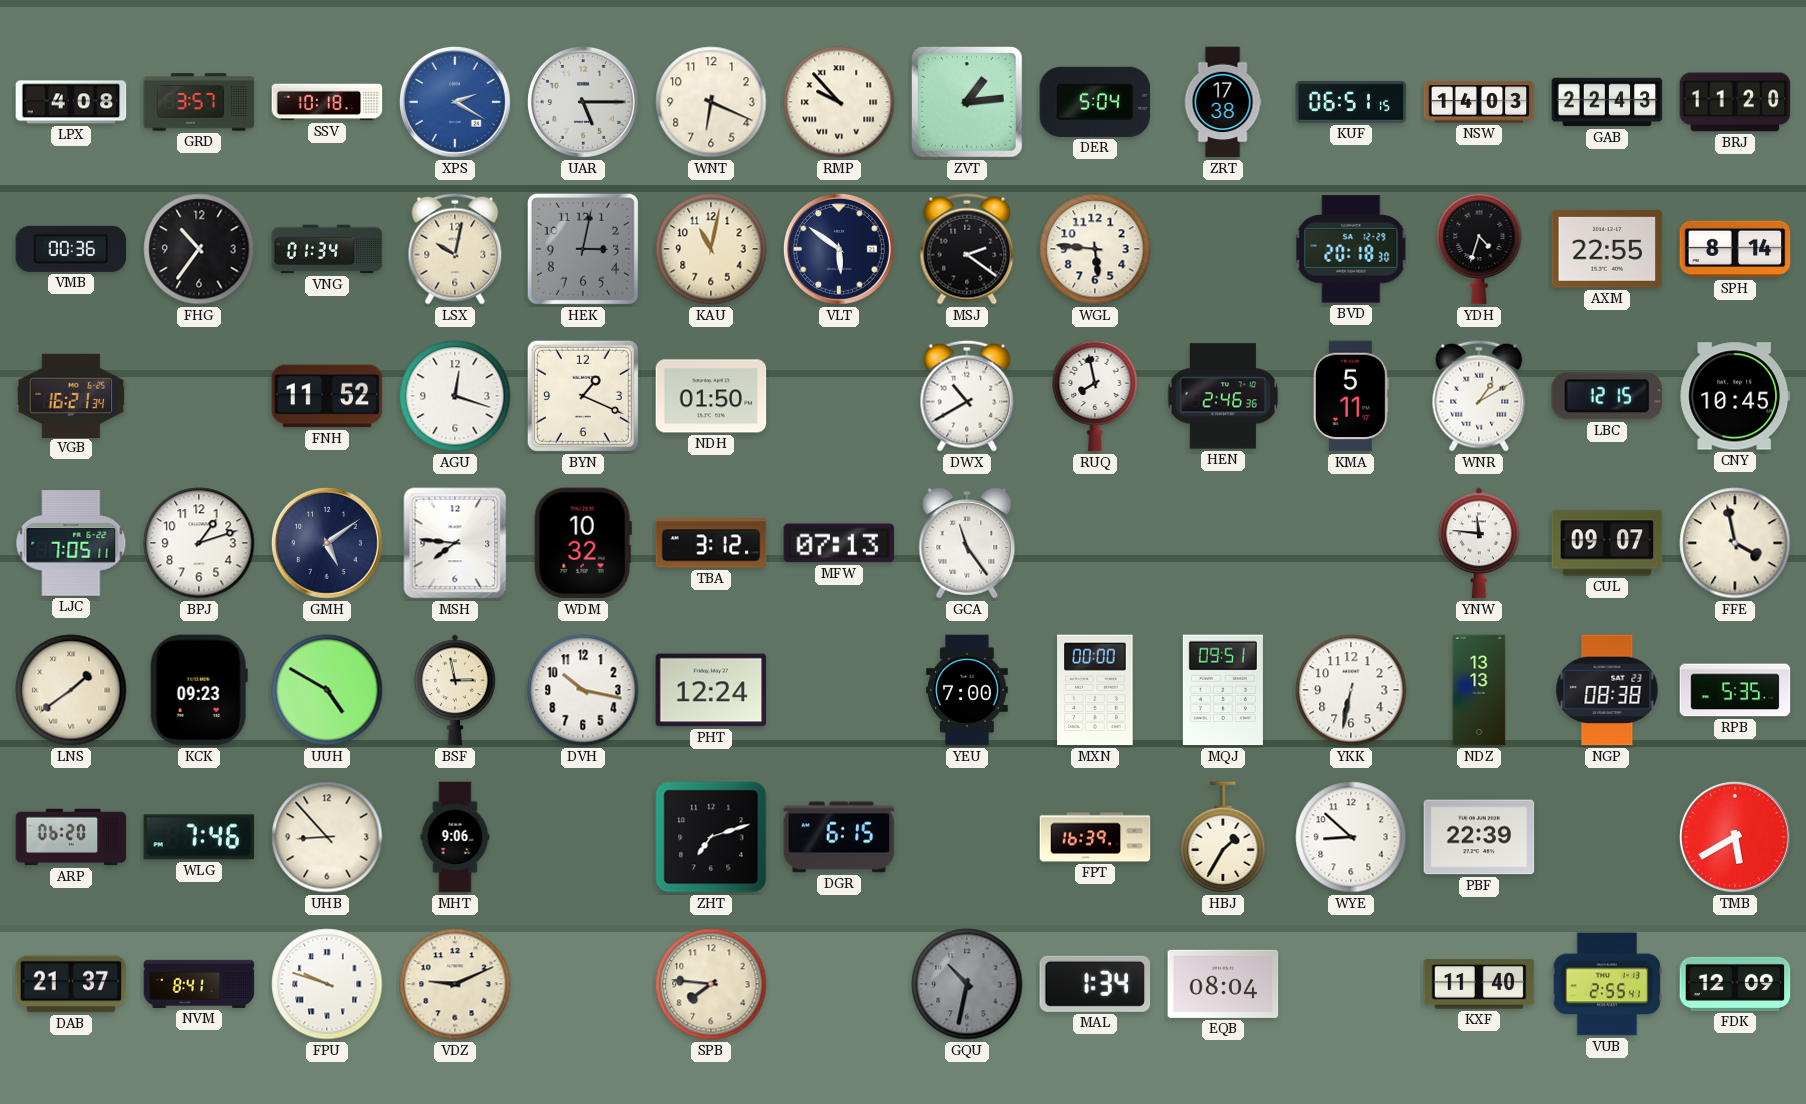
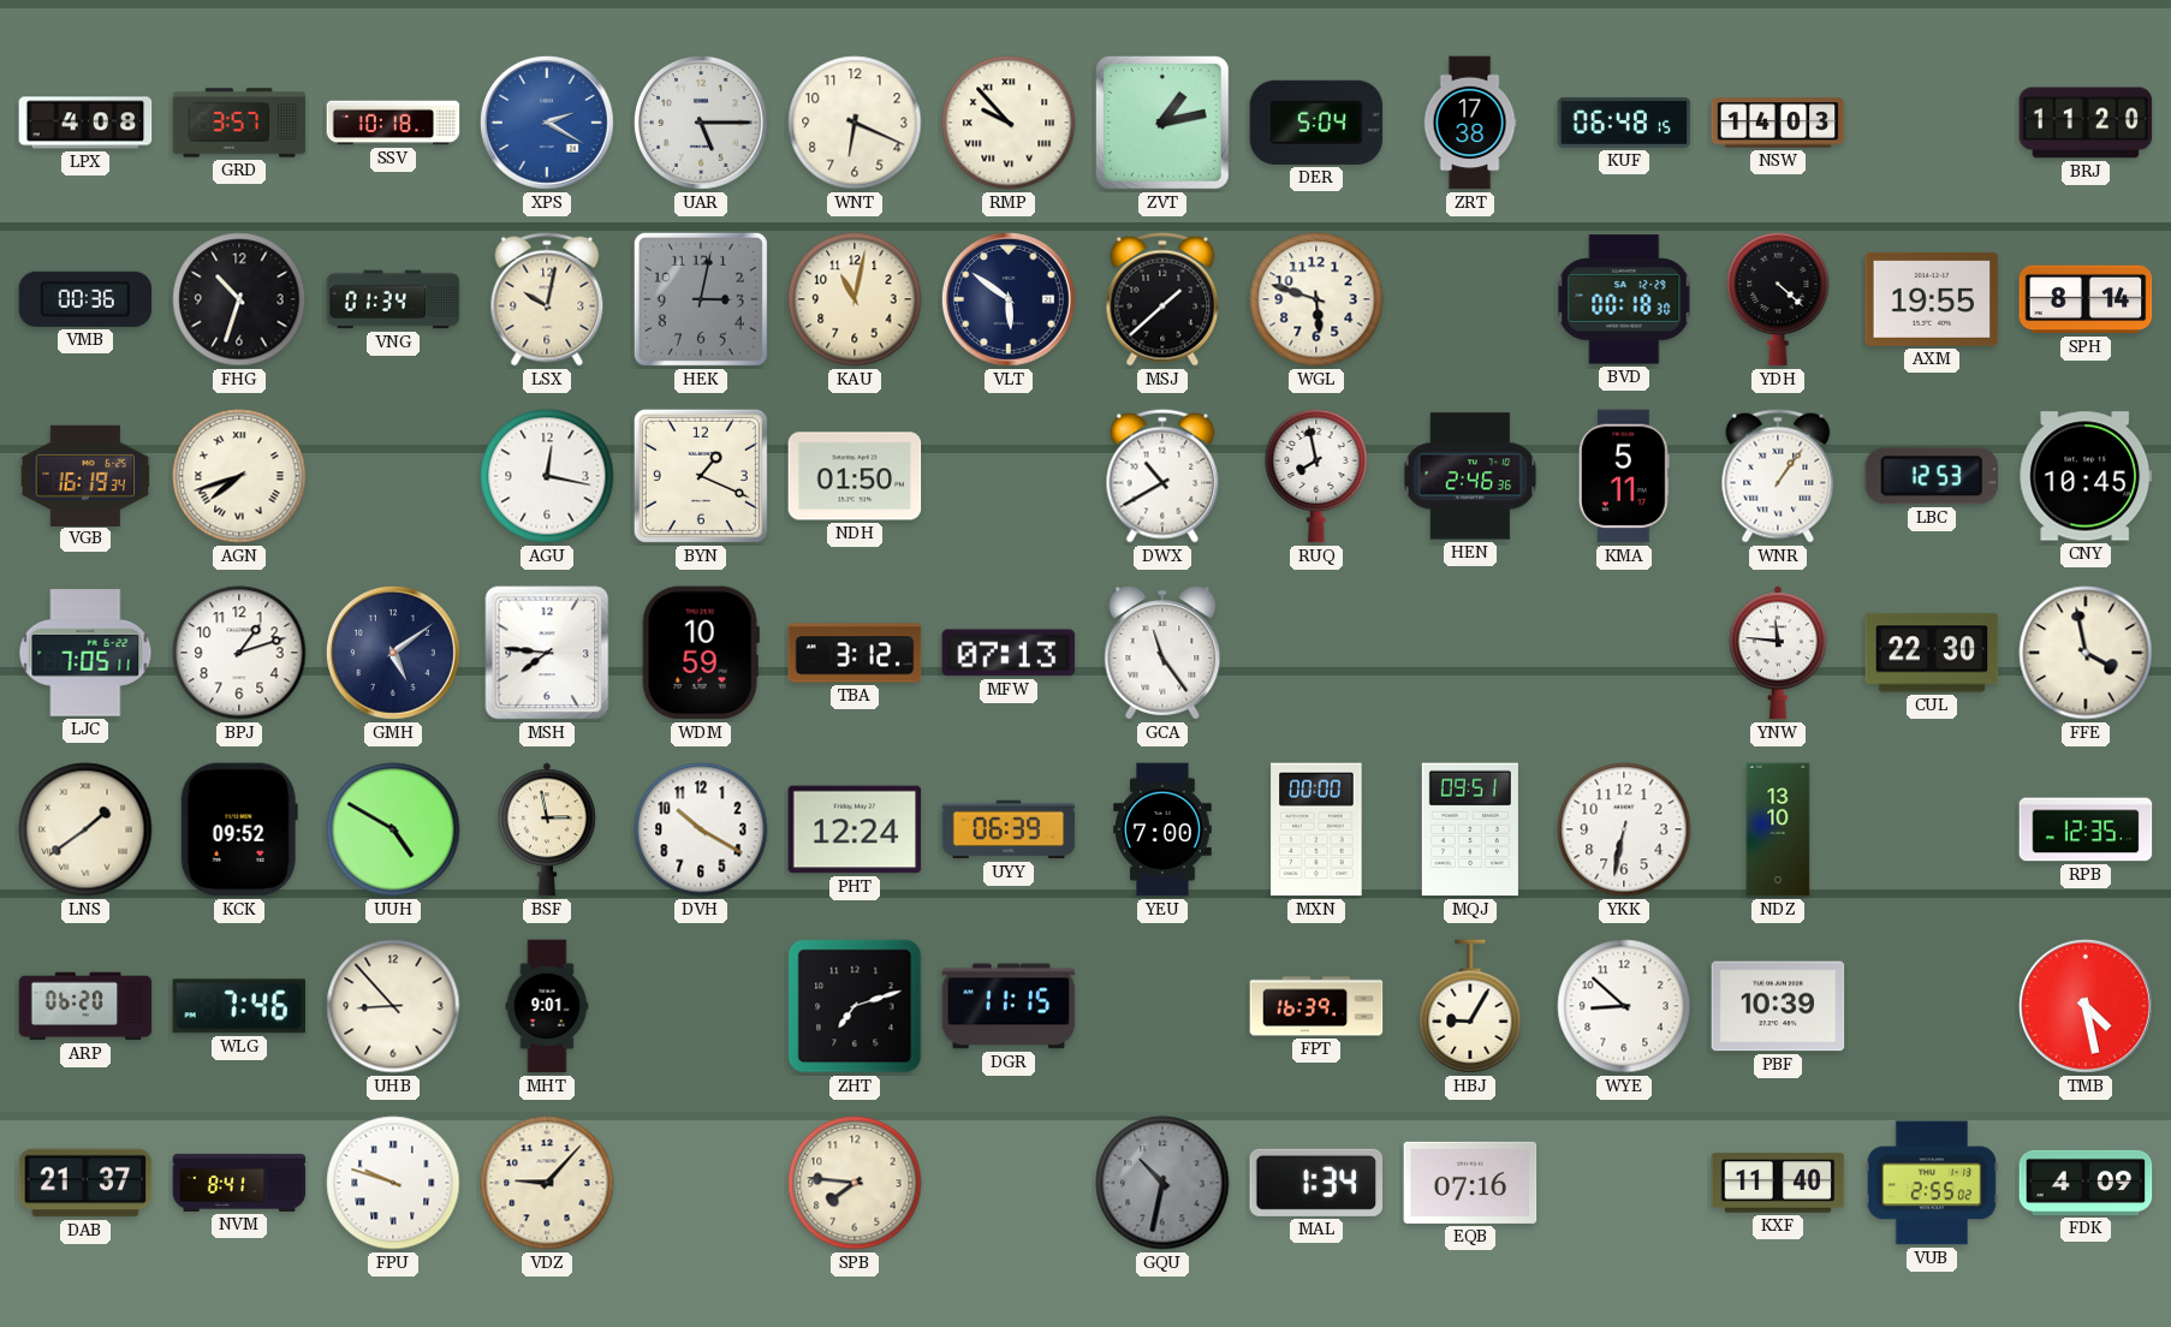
ZVT: 1:14 -> 1:13 (1164, 124)
KUF: 06:51 -> 06:48 (1624, 123)
GAB: 22:43 -> none (1607, 102)
FHG: 10:36 -> 10:33 (239, 299)
MSJ: 2:21 -> 1:38 (1162, 299)
WGL: 5:46 -> 5:48 (1316, 299)
BVD: 20:18 -> 00:18 (1624, 299)
YDH: 4:33 -> 4:22 (1778, 299)
AXM: 22:55 -> 19:55 (1932, 299)
VGB: 16:21 -> 16:19 (85, 475)
AGN: none -> 7:42 (239, 476)
FNH: 11:52 -> none (327, 396)
AGU: 12:18 -> 12:17 (547, 476)
WNR: 1:10 -> 1:06 (1778, 476)
LBC: 12:15 -> 12:53 (1932, 476)
WDM: 10:32 -> 10:59 (701, 653)
CUL: 09:07 -> 22:30 (1932, 653)
KCK: 09:23 -> 09:52 (239, 829)
DVH: 10:17 -> 10:20 (701, 829)
UYY: none -> 06:39 (1009, 829)
NDZ: 13:13 -> 13:10 (1778, 829)
NGP: 08:38 -> none (1607, 690)
RPB: 5:35 -> 12:35 (2086, 829)
MHT: 9:06 -> 9:01 (547, 1006)
DGR: 6:15 -> 11:15 (1009, 1006)
HBJ: 1:35 -> 9:05 (1470, 1006)
PBF: 22:39 -> 10:39 (1778, 1006)
TMB: 5:40 -> 4:28 (2086, 1006)
VDZ: 9:11 -> 9:07 (547, 1183)
EQB: 08:04 -> 07:16 (1470, 1183)
VUB: 2:55:41 -> 2:55:02 (1932, 1183)
FDK: 12:09 -> 4:09 (2086, 1183)
